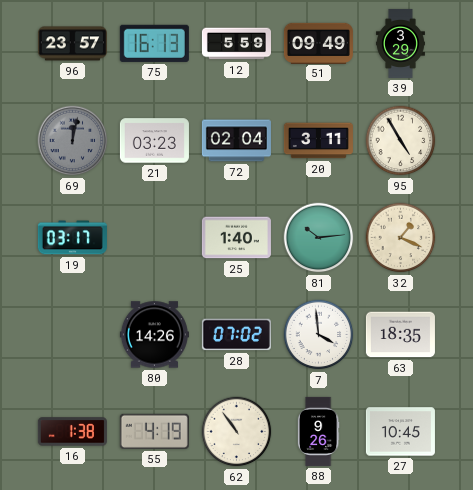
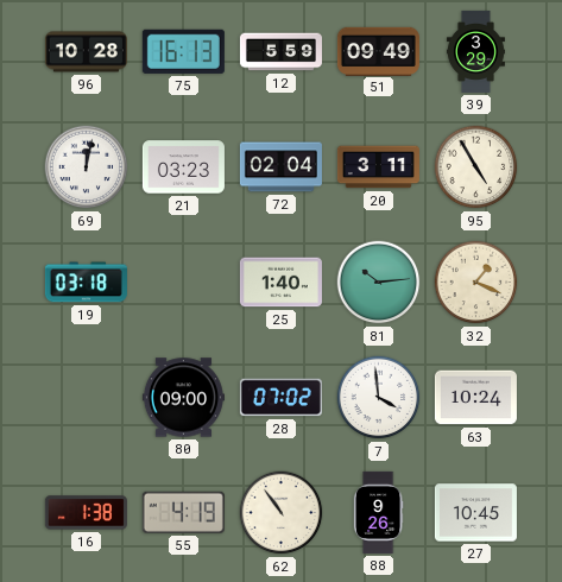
96: 23:57 -> 10:28 (86, 52)
69 dial: grey -> white (87, 167)
19: 03:17 -> 03:18 (86, 283)
80: 14:26 -> 09:00 (183, 398)
63: 18:35 -> 10:24 (475, 398)
